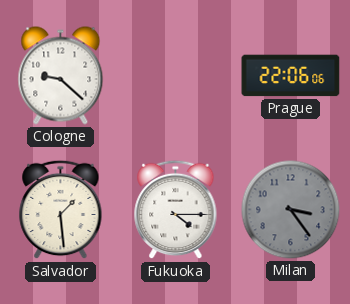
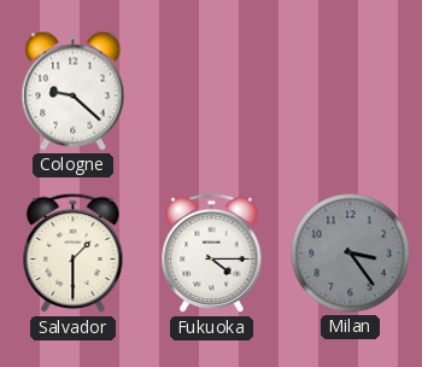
Prague: 22:06 -> none (291, 76)
Salvador: 1:29 -> 1:30 (74, 254)
